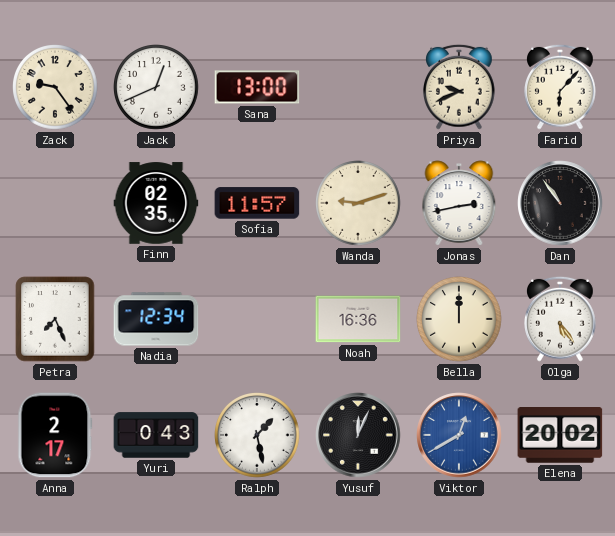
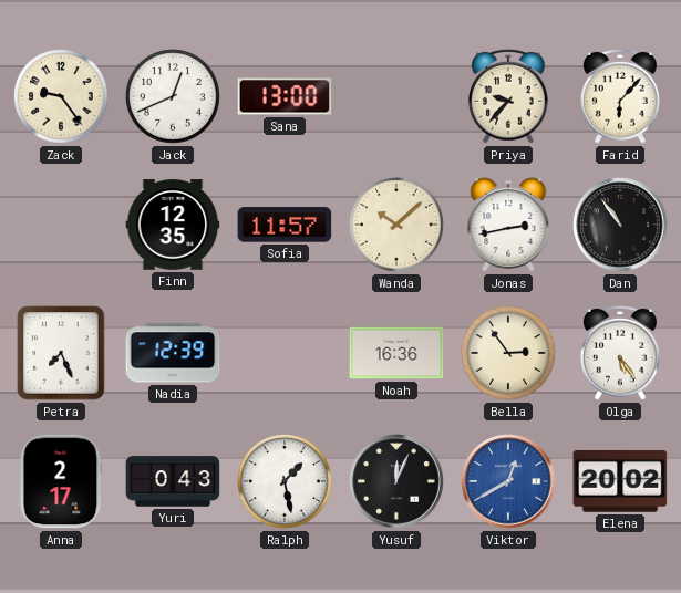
Priya: 9:41 -> 9:37 (509, 96)
Finn: 02:35 -> 12:35 (173, 225)
Wanda: 9:12 -> 10:08 (398, 226)
Nadia: 12:34 -> 12:39 (173, 353)
Bella: 12:00 -> 2:54 (509, 354)
